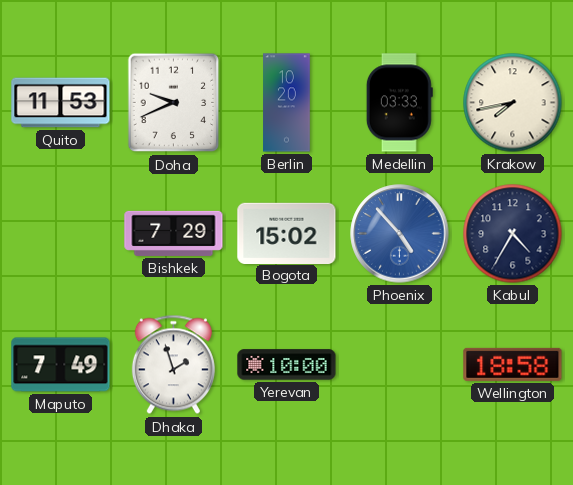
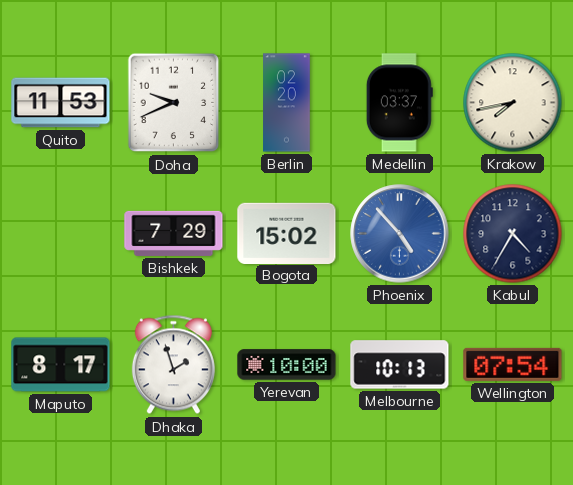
Berlin: 10:20 -> 02:20 (287, 103)
Medellin: 03:33 -> 03:37 (399, 103)
Maputo: 7:49 -> 8:17 (61, 365)
Melbourne: none -> 10:13 (400, 365)
Wellington: 18:58 -> 07:54 (513, 364)
